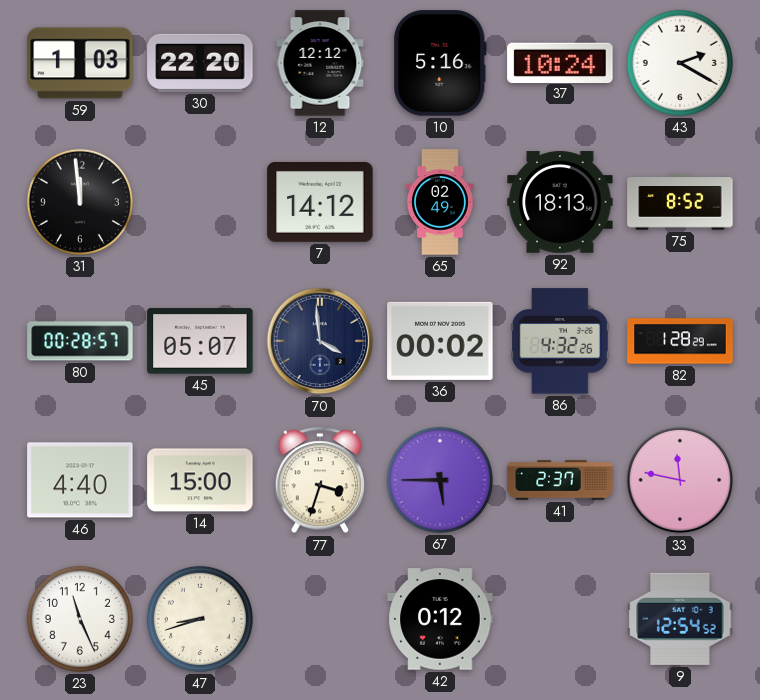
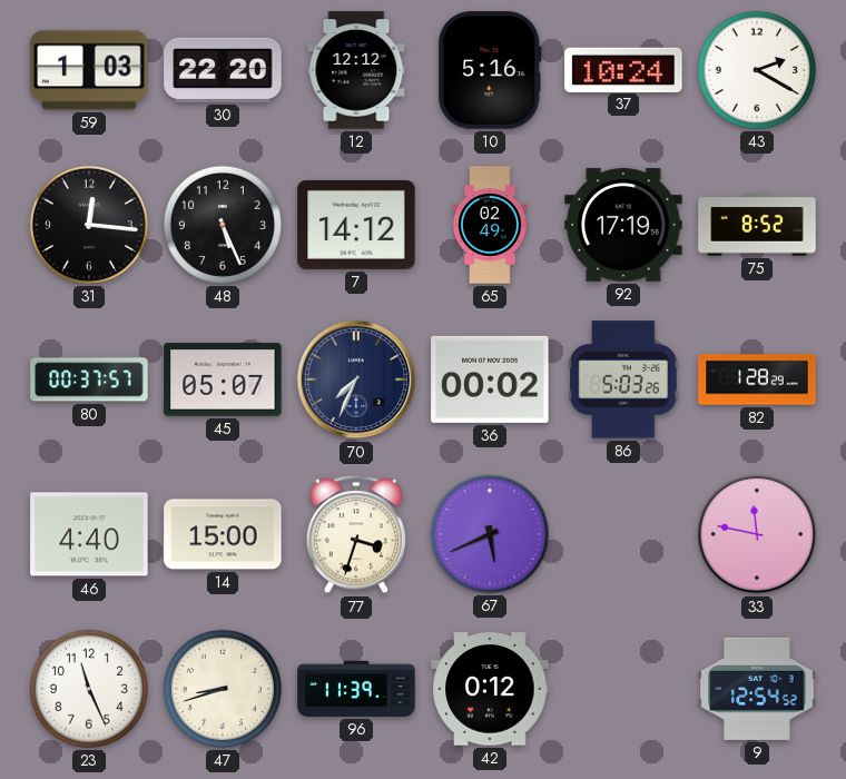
31: 11:59 -> 12:16 (89, 225)
48: none -> 5:26 (223, 225)
92: 18:13 -> 17:19 (623, 225)
80: 00:28 -> 00:37 (89, 379)
70: 3:59 -> 7:34 (356, 379)
86: 4:32 -> 5:03 (623, 379)
67: 5:45 -> 5:41 (490, 534)
41: 2:37 -> none (560, 480)
96: none -> 11:39 (356, 689)
